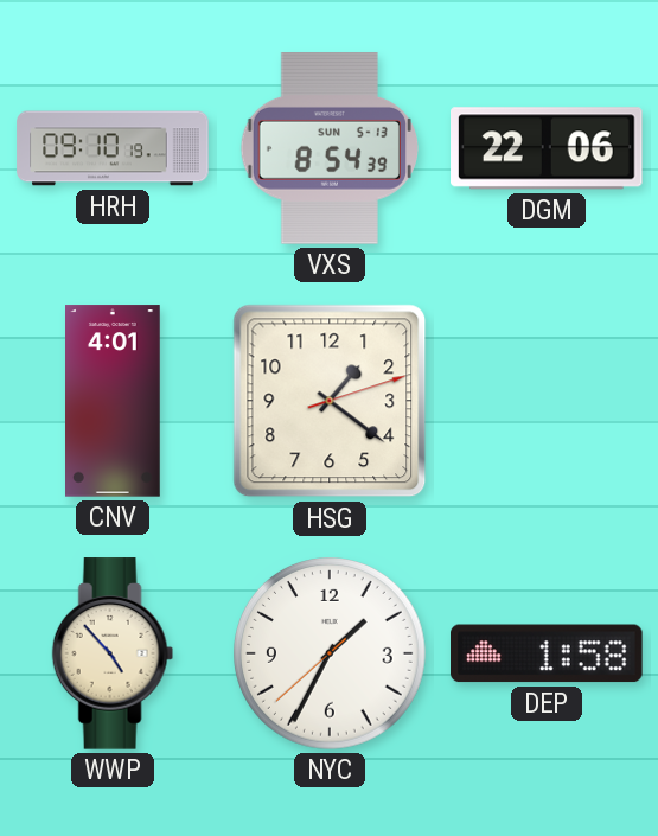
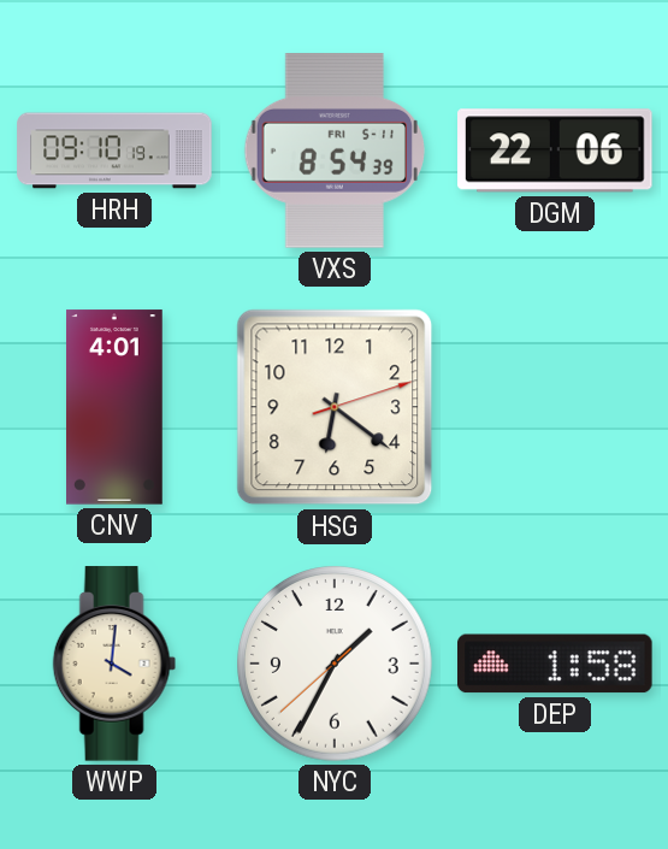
VXS date: SUN 5-13 -> FRI 5-11 (335, 151)
HSG: 1:21 -> 6:21 (335, 407)
WWP: 4:53 -> 4:01 (114, 664)
